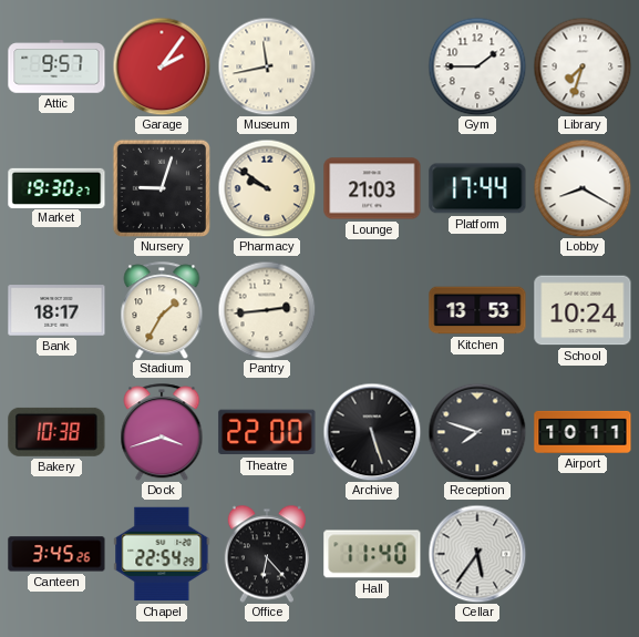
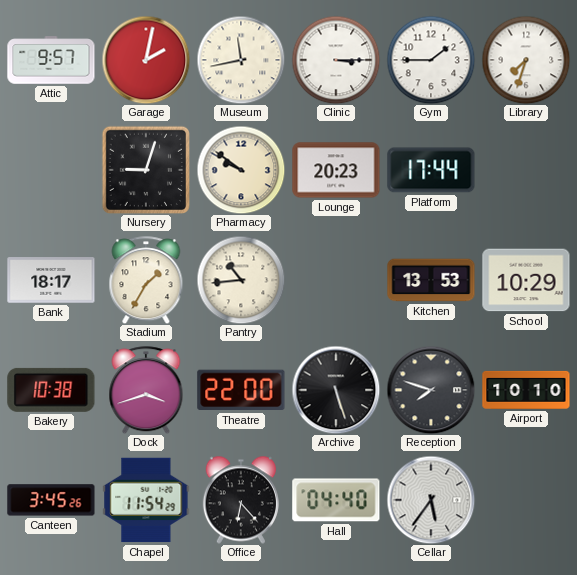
Garage: 2:06 -> 2:02 (146, 60)
Clinic: none -> 3:15 (336, 60)
Market: 19:30 -> none (56, 187)
Lounge: 21:03 -> 20:23 (336, 170)
Lobby: 8:20 -> none (583, 188)
Pantry: 2:44 -> 10:44 (241, 280)
School: 10:24 -> 10:29 (526, 280)
Airport: 10:11 -> 10:10 (526, 390)
Chapel: 22:54 -> 11:54 (146, 500)
Hall: 11:40 -> 04:40 (336, 500)
